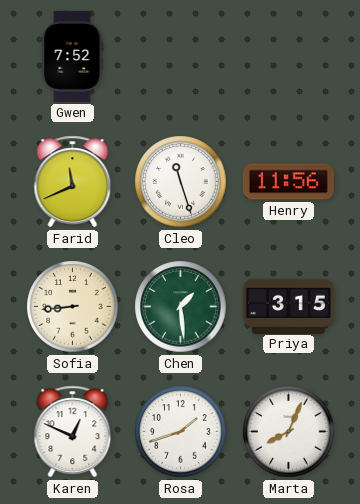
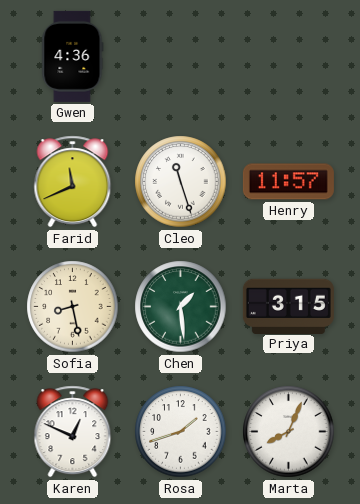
Gwen: 7:52 -> 4:36 (73, 56)
Henry: 11:56 -> 11:57 (288, 182)
Sofia: 8:44 -> 8:28 (73, 307)
